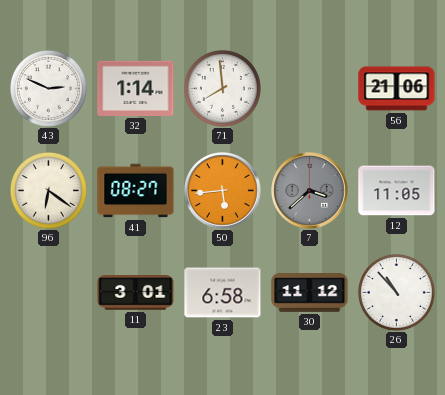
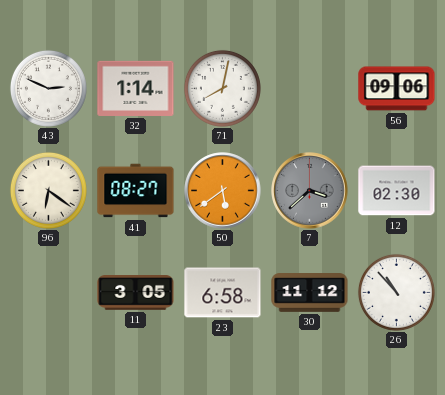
71: 7:59 -> 8:02 (222, 88)
56: 21:06 -> 09:06 (397, 89)
50: 5:44 -> 5:39 (223, 191)
12: 11:05 -> 02:30 (397, 191)
11: 3:01 -> 3:05 (136, 293)
